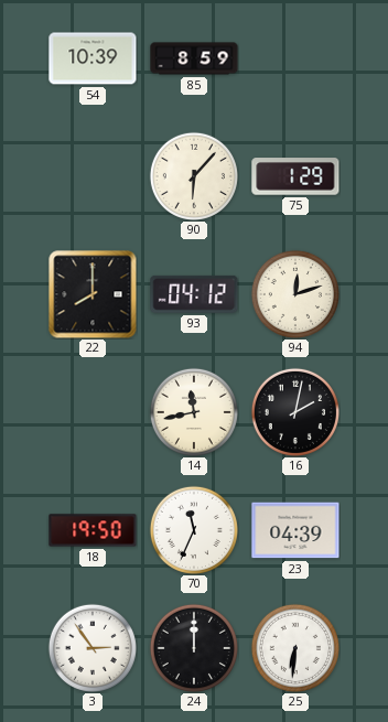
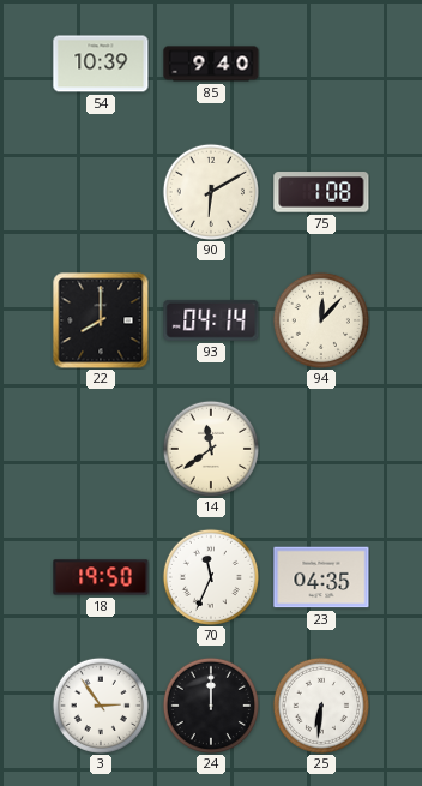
85: 8:59 -> 9:40 (211, 64)
90: 6:07 -> 6:10 (211, 192)
75: 1:29 -> 1:08 (321, 192)
93: 04:12 -> 04:14 (211, 320)
94: 12:12 -> 12:07 (321, 320)
14: 11:43 -> 11:39 (211, 449)
16: 2:02 -> none (295, 412)
23: 04:39 -> 04:35 (321, 577)
